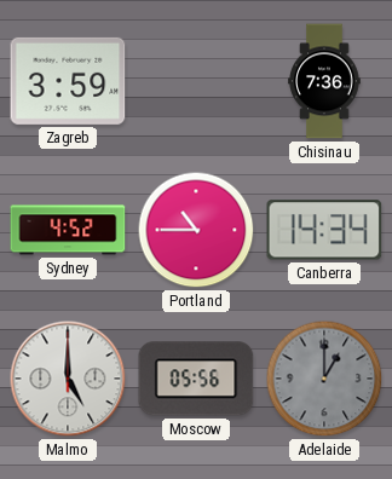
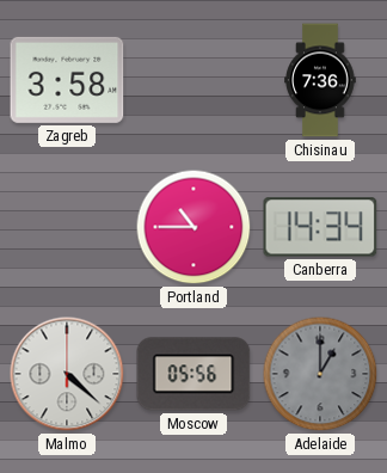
Zagreb: 3:59 -> 3:58 (67, 80)
Sydney: 4:52 -> none (68, 230)
Malmo: 5:00 -> 4:22 (67, 374)
